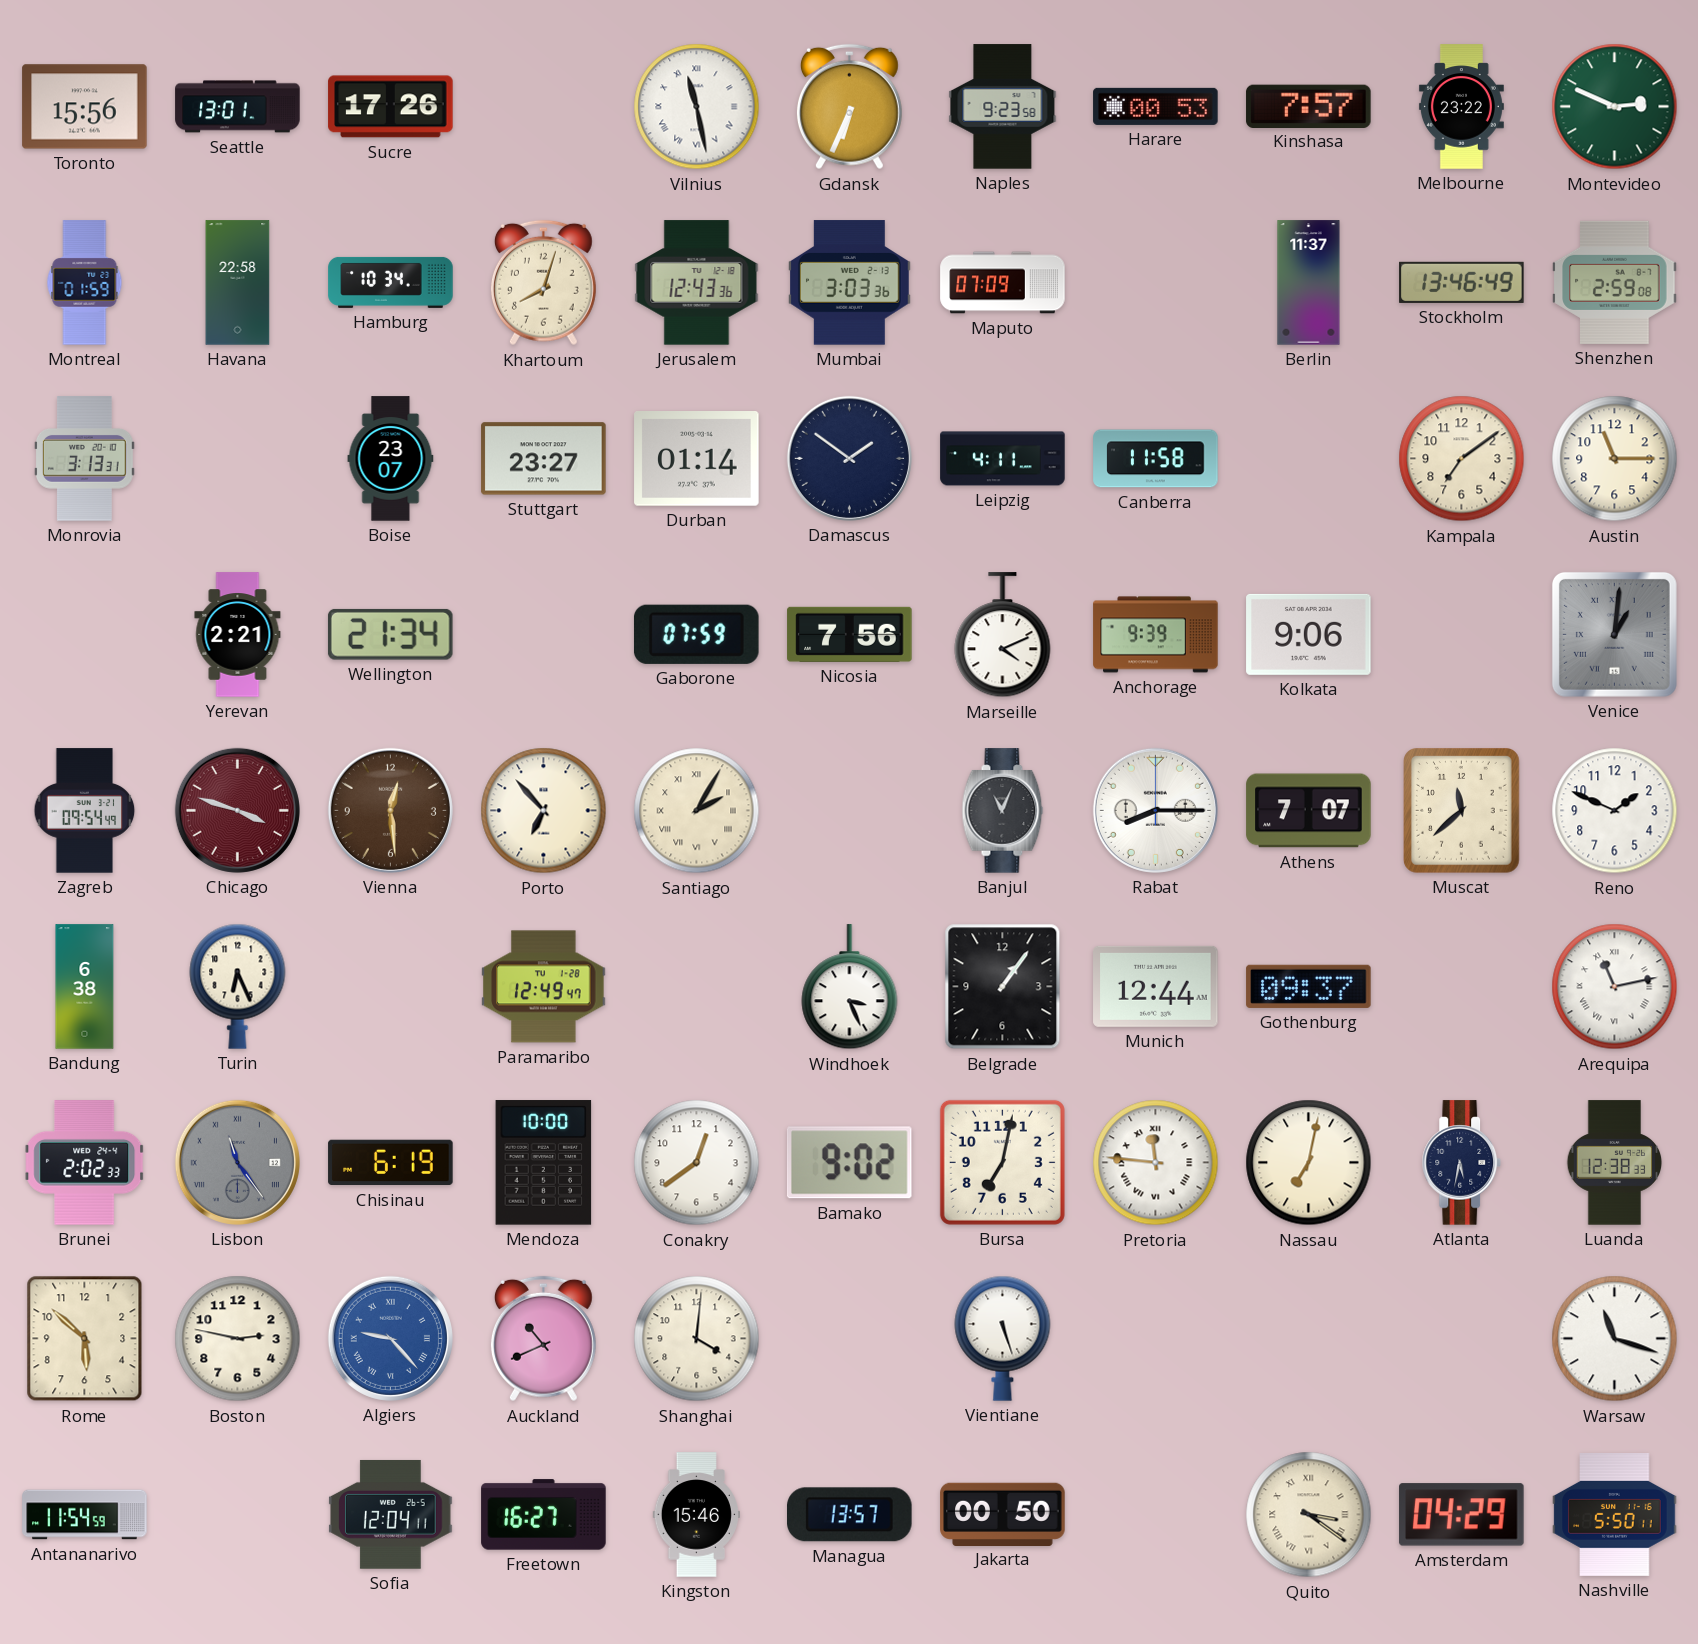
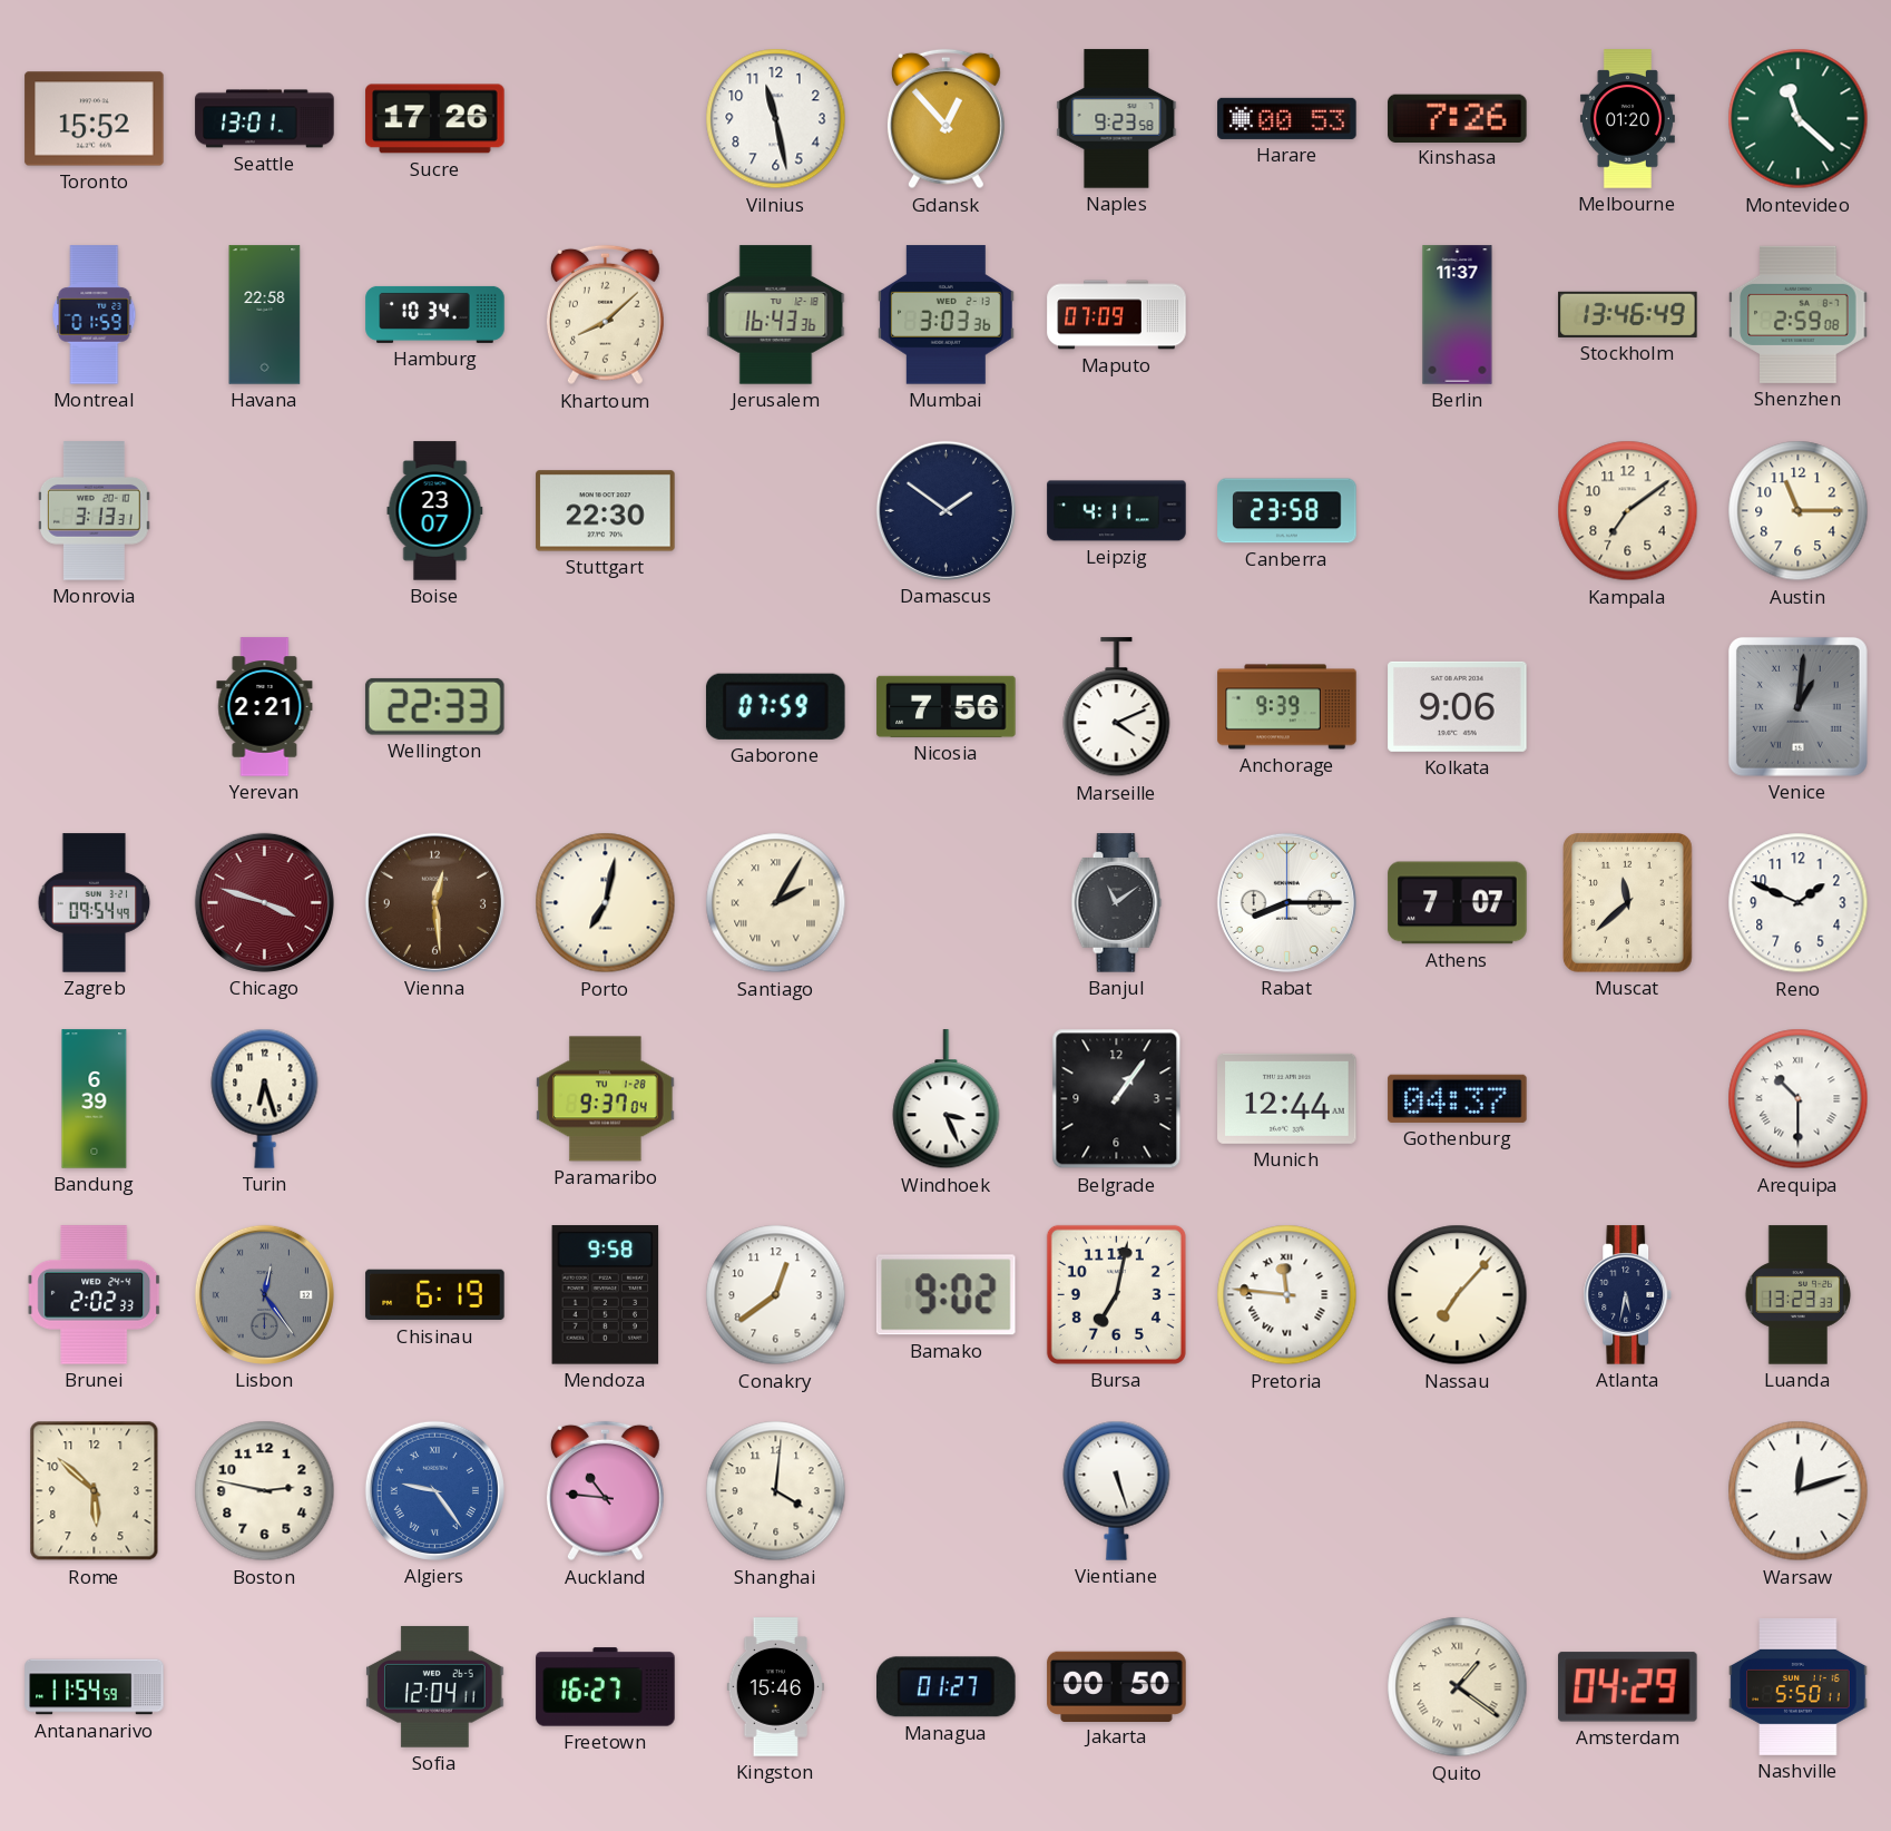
Toronto: 15:56 -> 15:52 (95, 119)
Vilnius numerals: Roman -> Arabic (776, 119)
Gdansk: 6:34 -> 12:53 (945, 119)
Kinshasa: 7:57 -> 7:26 (1458, 118)
Melbourne: 23:22 -> 01:20 (1627, 119)
Montevideo: 2:49 -> 11:22 (1799, 119)
Khartoum: 8:03 -> 8:08 (605, 315)
Jerusalem: 12:43 -> 16:43 (776, 315)
Stuttgart: 23:27 -> 22:30 (606, 511)
Durban: 01:14 -> none (697, 459)
Canberra: 11:58 -> 23:58 (1287, 511)
Wellington: 21:34 -> 22:33 (434, 706)
Porto: 6:53 -> 7:02 (606, 903)
Banjul: 11:04 -> 11:09 (1117, 903)
Bandung: 6:38 -> 6:39 (95, 1099)
Turin: 6:26 -> 6:27 (265, 1098)
Paramaribo: 12:49 -> 9:37 (606, 1099)
Gothenburg: 09:37 -> 04:37 (1458, 1098)
Arequipa: 11:13 -> 10:30 (1799, 1099)
Lisbon: 11:24 -> 12:24 (264, 1294)
Mendoza: 10:00 -> 9:58 (606, 1295)
Nassau: 7:02 -> 7:07 (1458, 1295)
Luanda: 12:38 -> 13:23 (1799, 1295)
Algiers: 9:23 -> 9:24 (434, 1490)
Auckland: 10:41 -> 10:46 (605, 1491)
Warsaw: 11:18 -> 12:12 (1799, 1491)
Managua: 13:57 -> 01:27 (947, 1687)
Quito: 3:21 -> 1:21 (1458, 1687)
